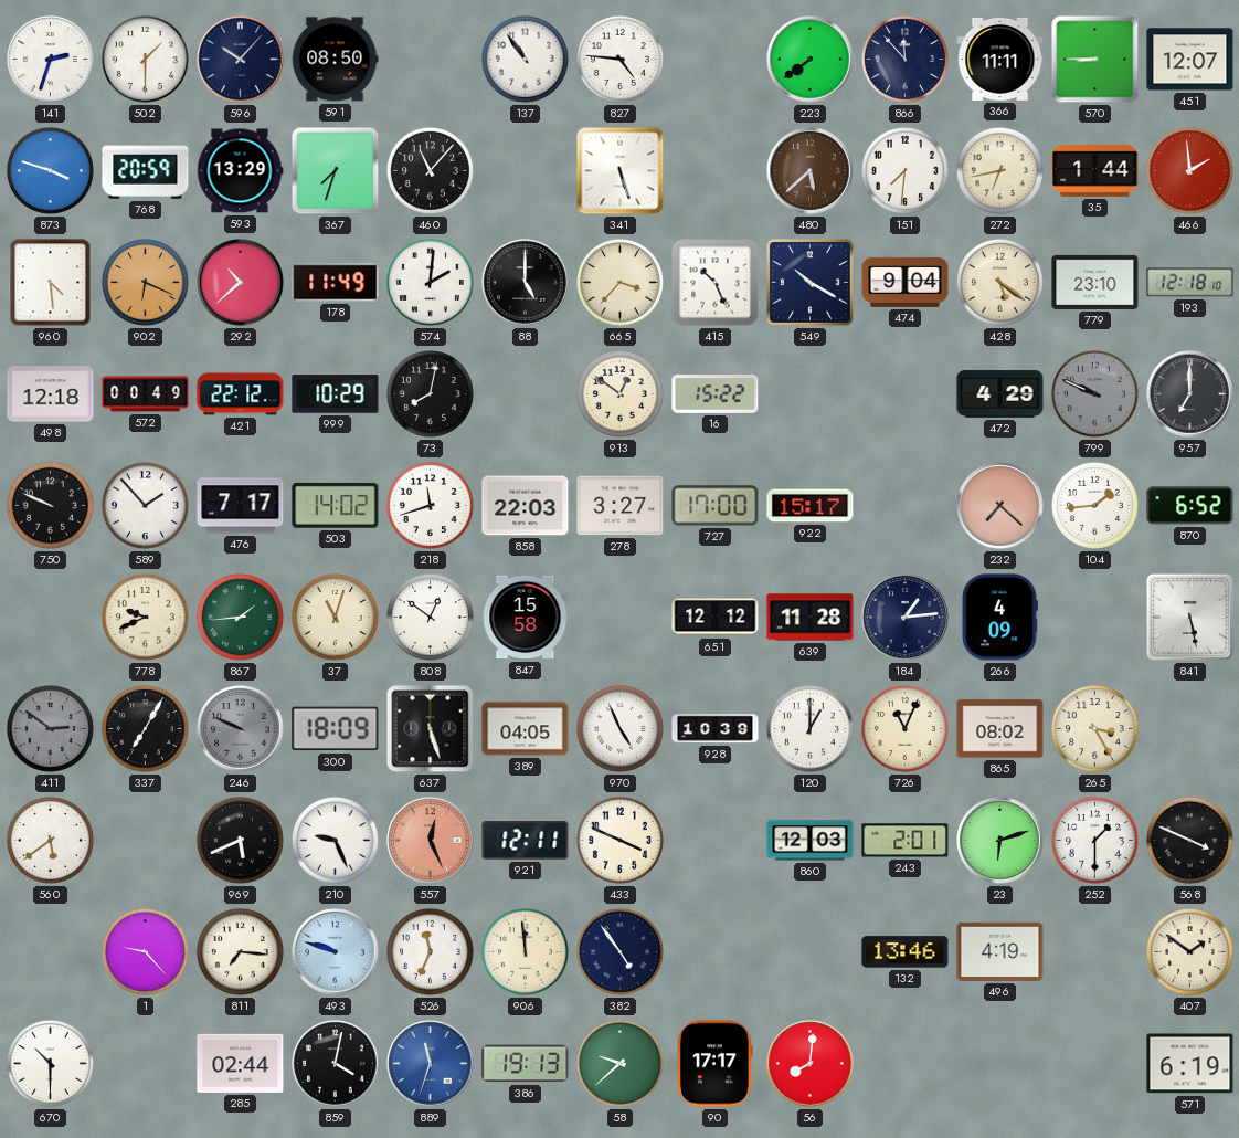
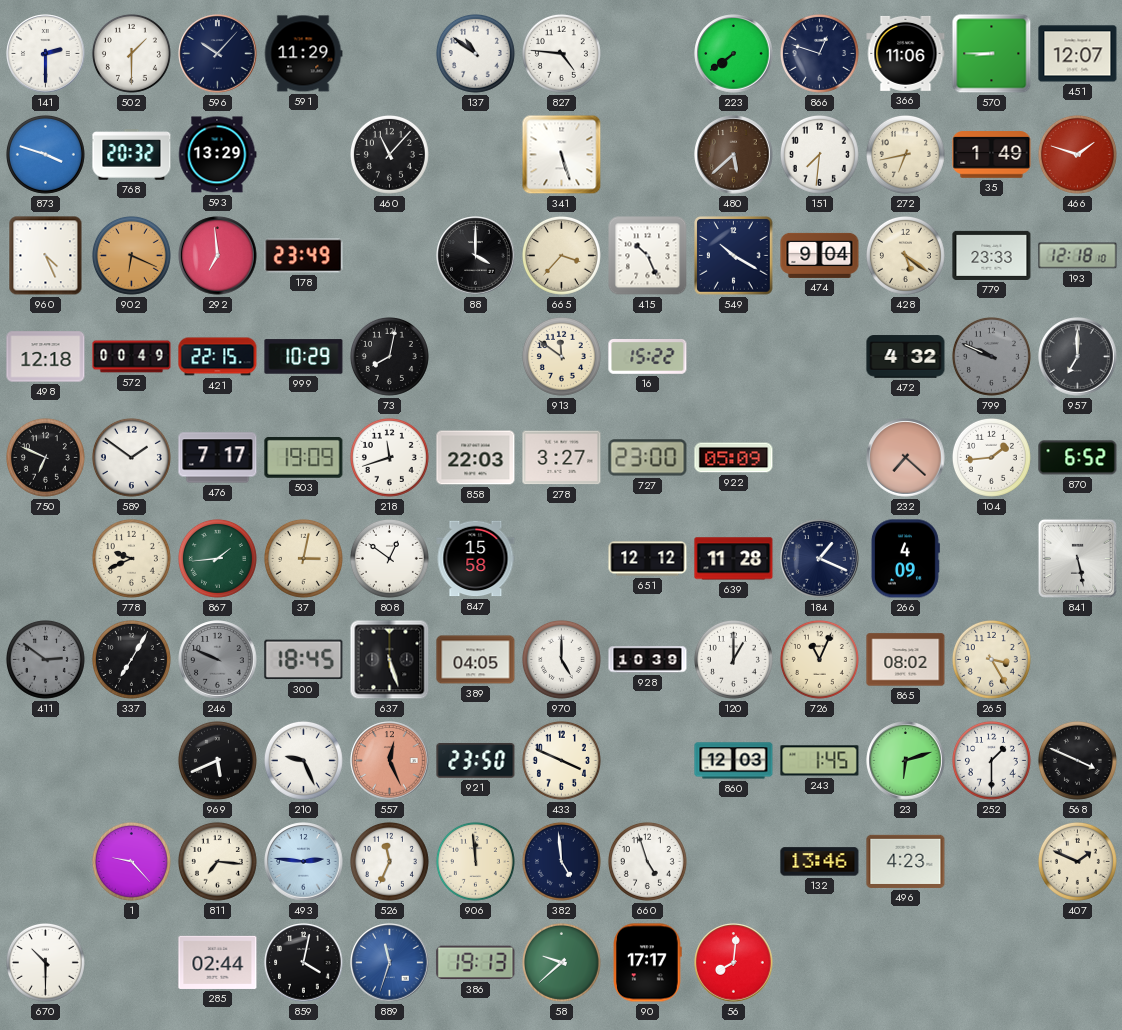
141: 2:33 -> 2:30 (46, 54)
591: 08:50 -> 11:29 (303, 54)
137: 10:54 -> 10:51 (475, 53)
866: 11:53 -> 12:48 (819, 53)
366: 11:11 -> 11:06 (906, 53)
768: 20:59 -> 20:32 (132, 155)
367: 7:33 -> none (336, 171)
35: 1:44 -> 1:49 (992, 155)
466: 1:59 -> 1:48 (1077, 154)
960: 4:29 -> 4:26 (46, 256)
292: 10:38 -> 6:59 (218, 256)
178: 11:49 -> 23:49 (304, 256)
574: 2:01 -> none (430, 282)
88: 5:00 -> 4:00 (476, 256)
779: 23:10 -> 23:33 (992, 255)
421: 22:12 -> 22:15 (218, 357)
913: 12:51 -> 11:51 (561, 356)
472: 4:29 -> 4:32 (906, 357)
750: 9:49 -> 6:49 (45, 457)
589: 1:53 -> 1:51 (131, 457)
503: 14:02 -> 19:09 (304, 457)
727: 17:00 -> 23:00 (648, 458)
922: 15:17 -> 05:09 (734, 458)
37: 11:03 -> 3:02 (303, 558)
184: 1:14 -> 1:19 (820, 559)
300: 18:09 -> 18:45 (304, 660)
970: 4:56 -> 5:00 (561, 659)
560: 5:39 -> none (50, 840)
921: 12:11 -> 23:50 (476, 761)
243: 2:01 -> 1:45 (820, 761)
493: 9:48 -> 2:46 (304, 862)
382: 4:54 -> 4:59 (561, 861)
660: none -> 4:57 (647, 861)
496: 4:19 -> 4:23 (906, 861)
407: 1:51 -> 1:49 (1077, 861)
571: 6:19 -> none (1190, 1064)
